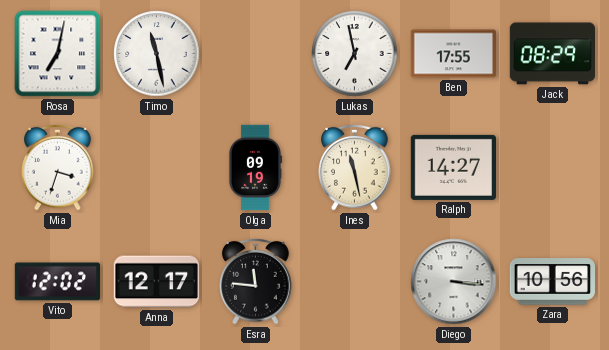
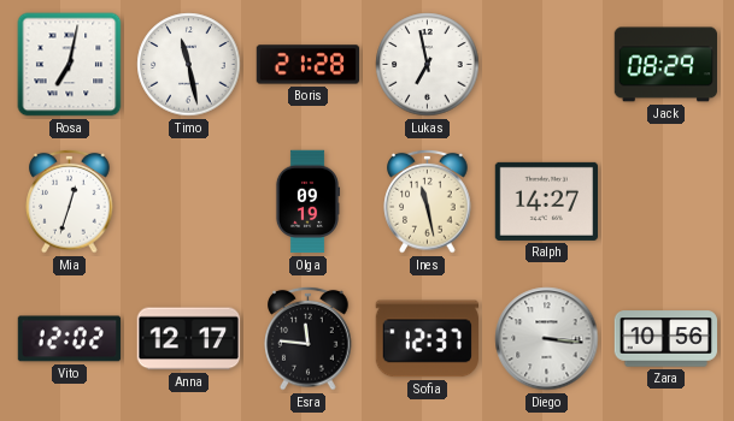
Boris: none -> 21:28 (309, 65)
Ben: 17:55 -> none (454, 54)
Mia: 3:33 -> 12:33 (70, 201)
Sofia: none -> 12:37 (427, 339)
